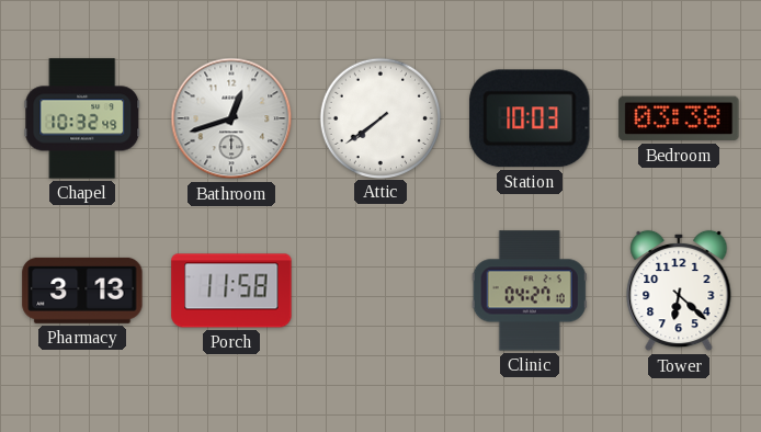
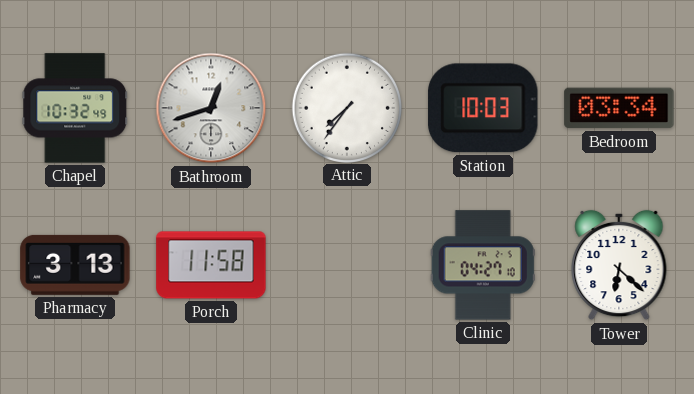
Attic: 7:39 -> 7:36 (346, 107)
Bedroom: 03:38 -> 03:34 (619, 108)
